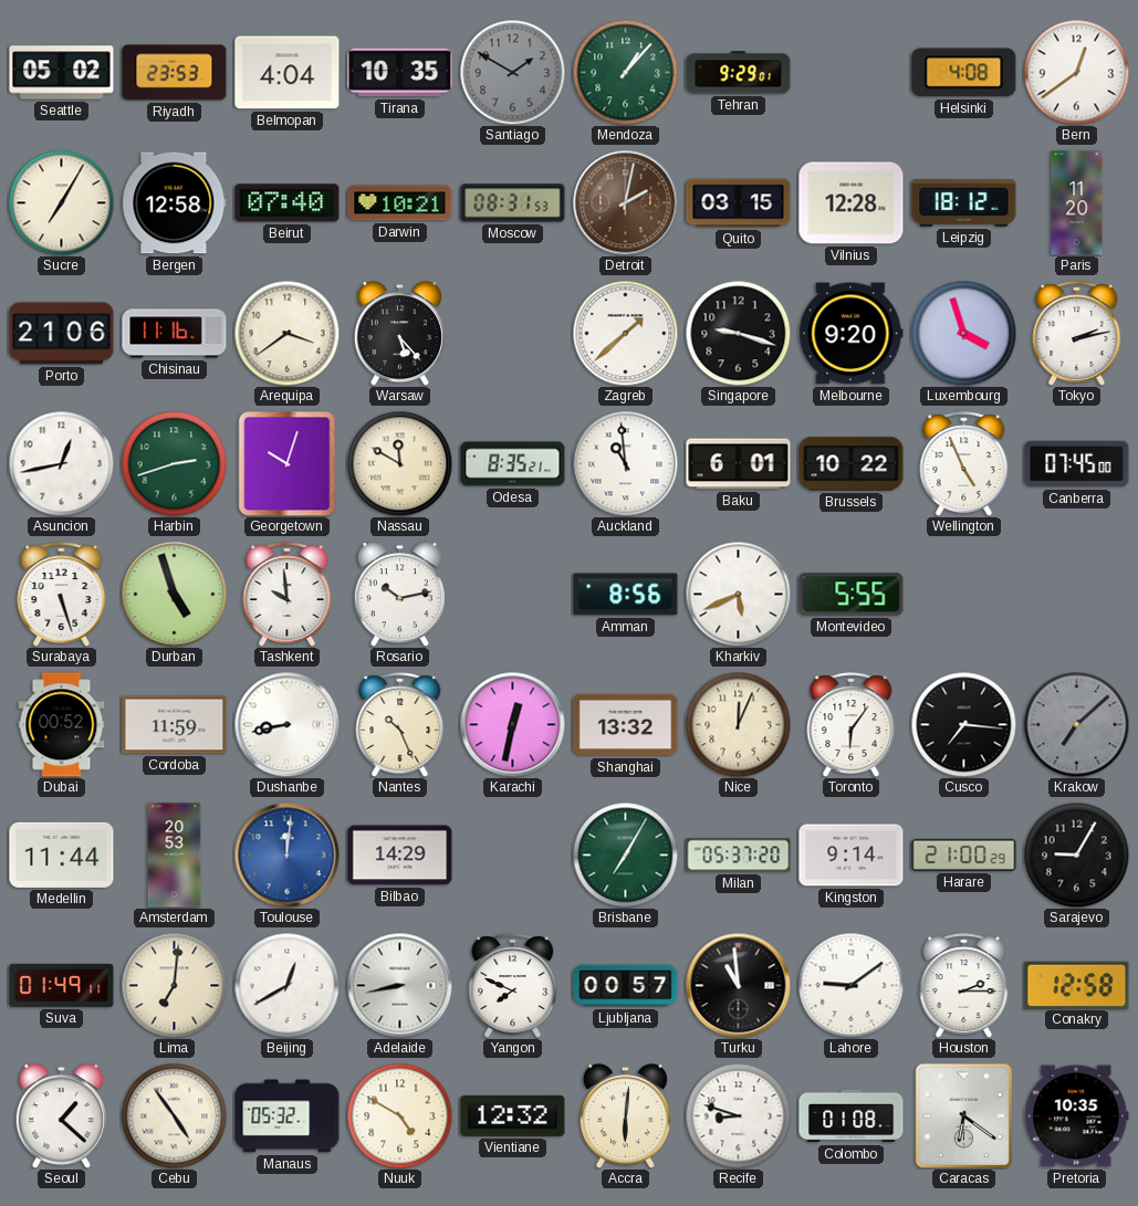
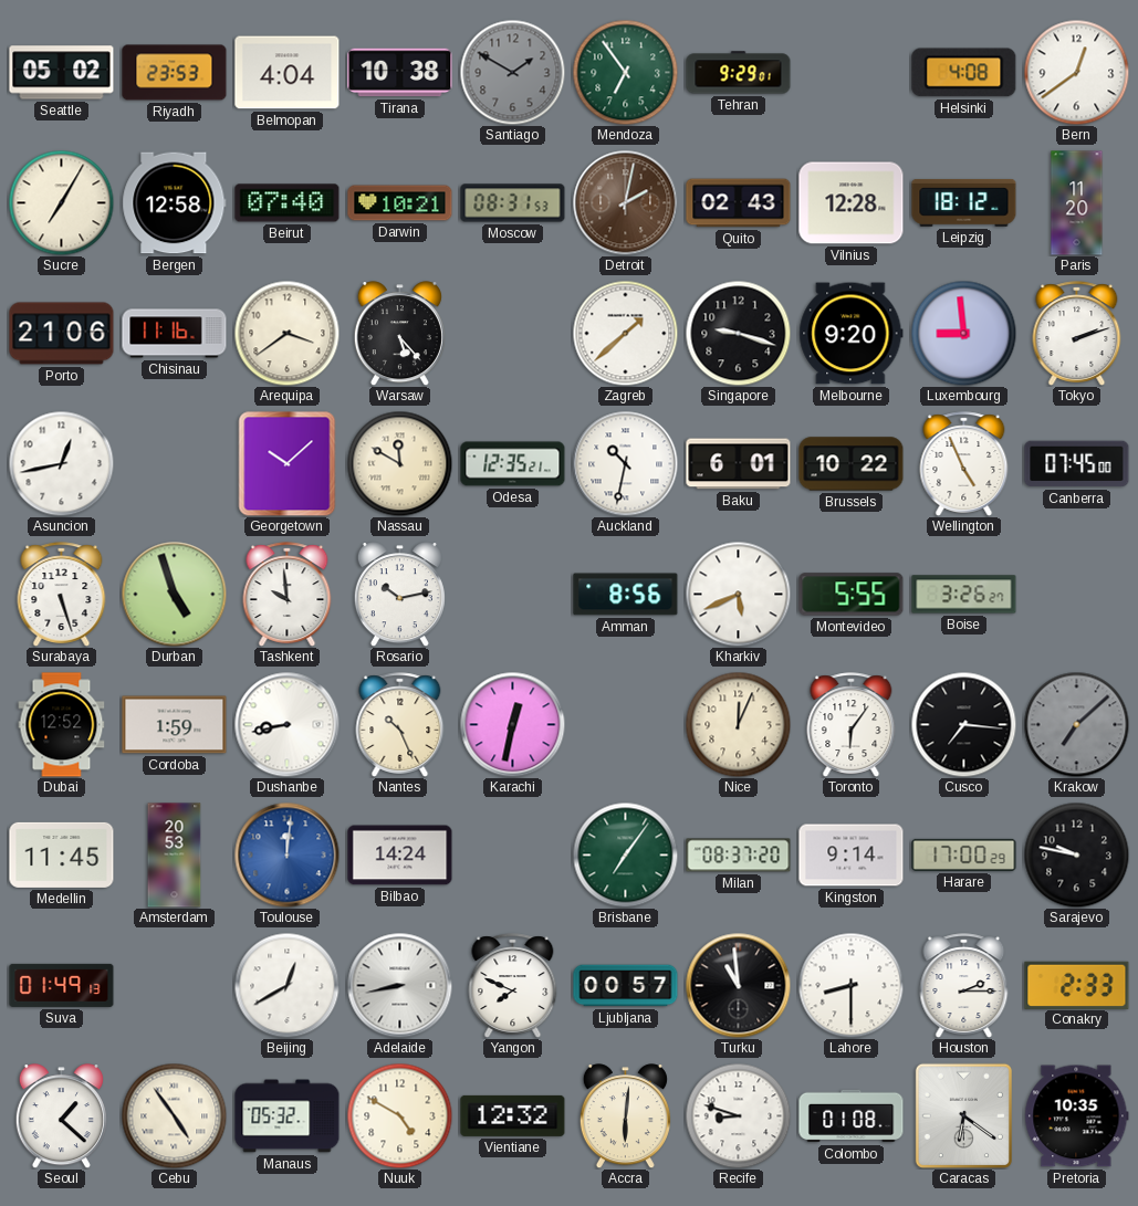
Tirana: 10:35 -> 10:38 (400, 73)
Mendoza: 1:07 -> 6:54 (625, 72)
Quito: 03:15 -> 02:43 (739, 203)
Luxembourg: 3:57 -> 8:59 (963, 333)
Tokyo: 2:13 -> 2:12 (1077, 334)
Harbin: 2:42 -> none (174, 463)
Georgetown: 10:03 -> 10:08 (288, 463)
Odesa: 8:35 -> 12:35 (513, 464)
Auckland: 10:59 -> 10:32 (625, 463)
Boise: none -> 3:26 (964, 595)
Dubai: 00:52 -> 12:52 (62, 725)
Cordoba: 11:59 -> 1:59 (175, 725)
Shanghai: 13:32 -> none (626, 725)
Medellin: 11:44 -> 11:45 (62, 854)
Bilbao: 14:29 -> 14:24 (400, 856)
Brisbane: 7:05 -> 7:06 (625, 854)
Milan: 05:37 -> 08:37 (739, 856)
Harare: 21:00 -> 17:00 (964, 854)
Sarajevo: 9:05 -> 9:47 (1076, 854)
Suva: 01:49:11 -> 01:49:13 (62, 985)
Lima: 7:01 -> none (174, 985)
Lahore: 9:09 -> 8:30 (850, 985)
Conakry: 12:58 -> 2:33 (1077, 985)
